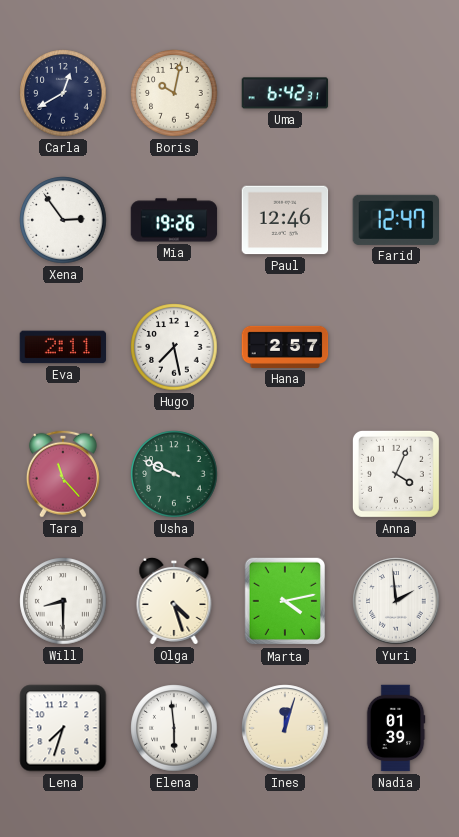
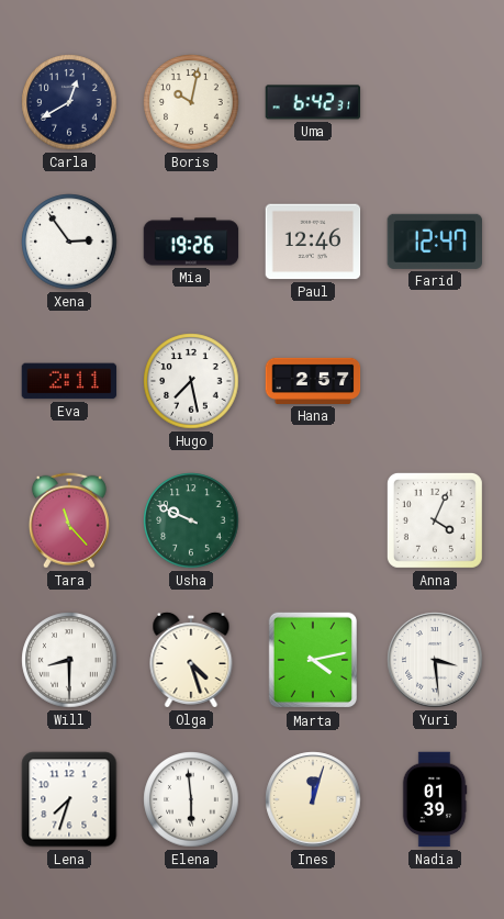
Yuri: 1:59 -> 3:29 (435, 660)
